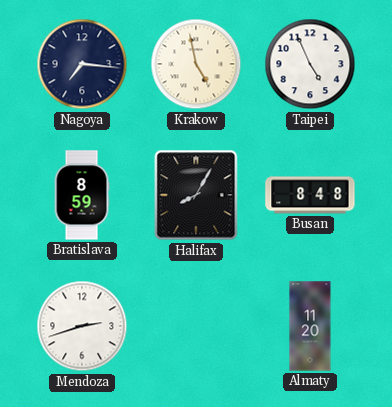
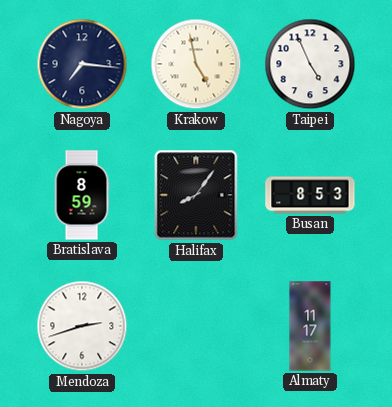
Halifax: 8:05 -> 8:06 (196, 195)
Busan: 8:48 -> 8:53 (310, 195)
Almaty: 11:20 -> 11:17 (310, 326)
